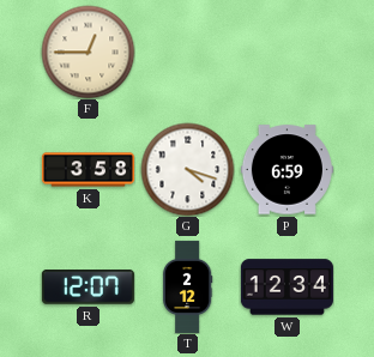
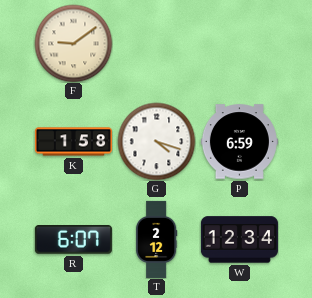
F: 12:45 -> 9:09 (73, 43)
K: 3:58 -> 1:58 (73, 142)
R: 12:07 -> 6:07 (73, 240)
